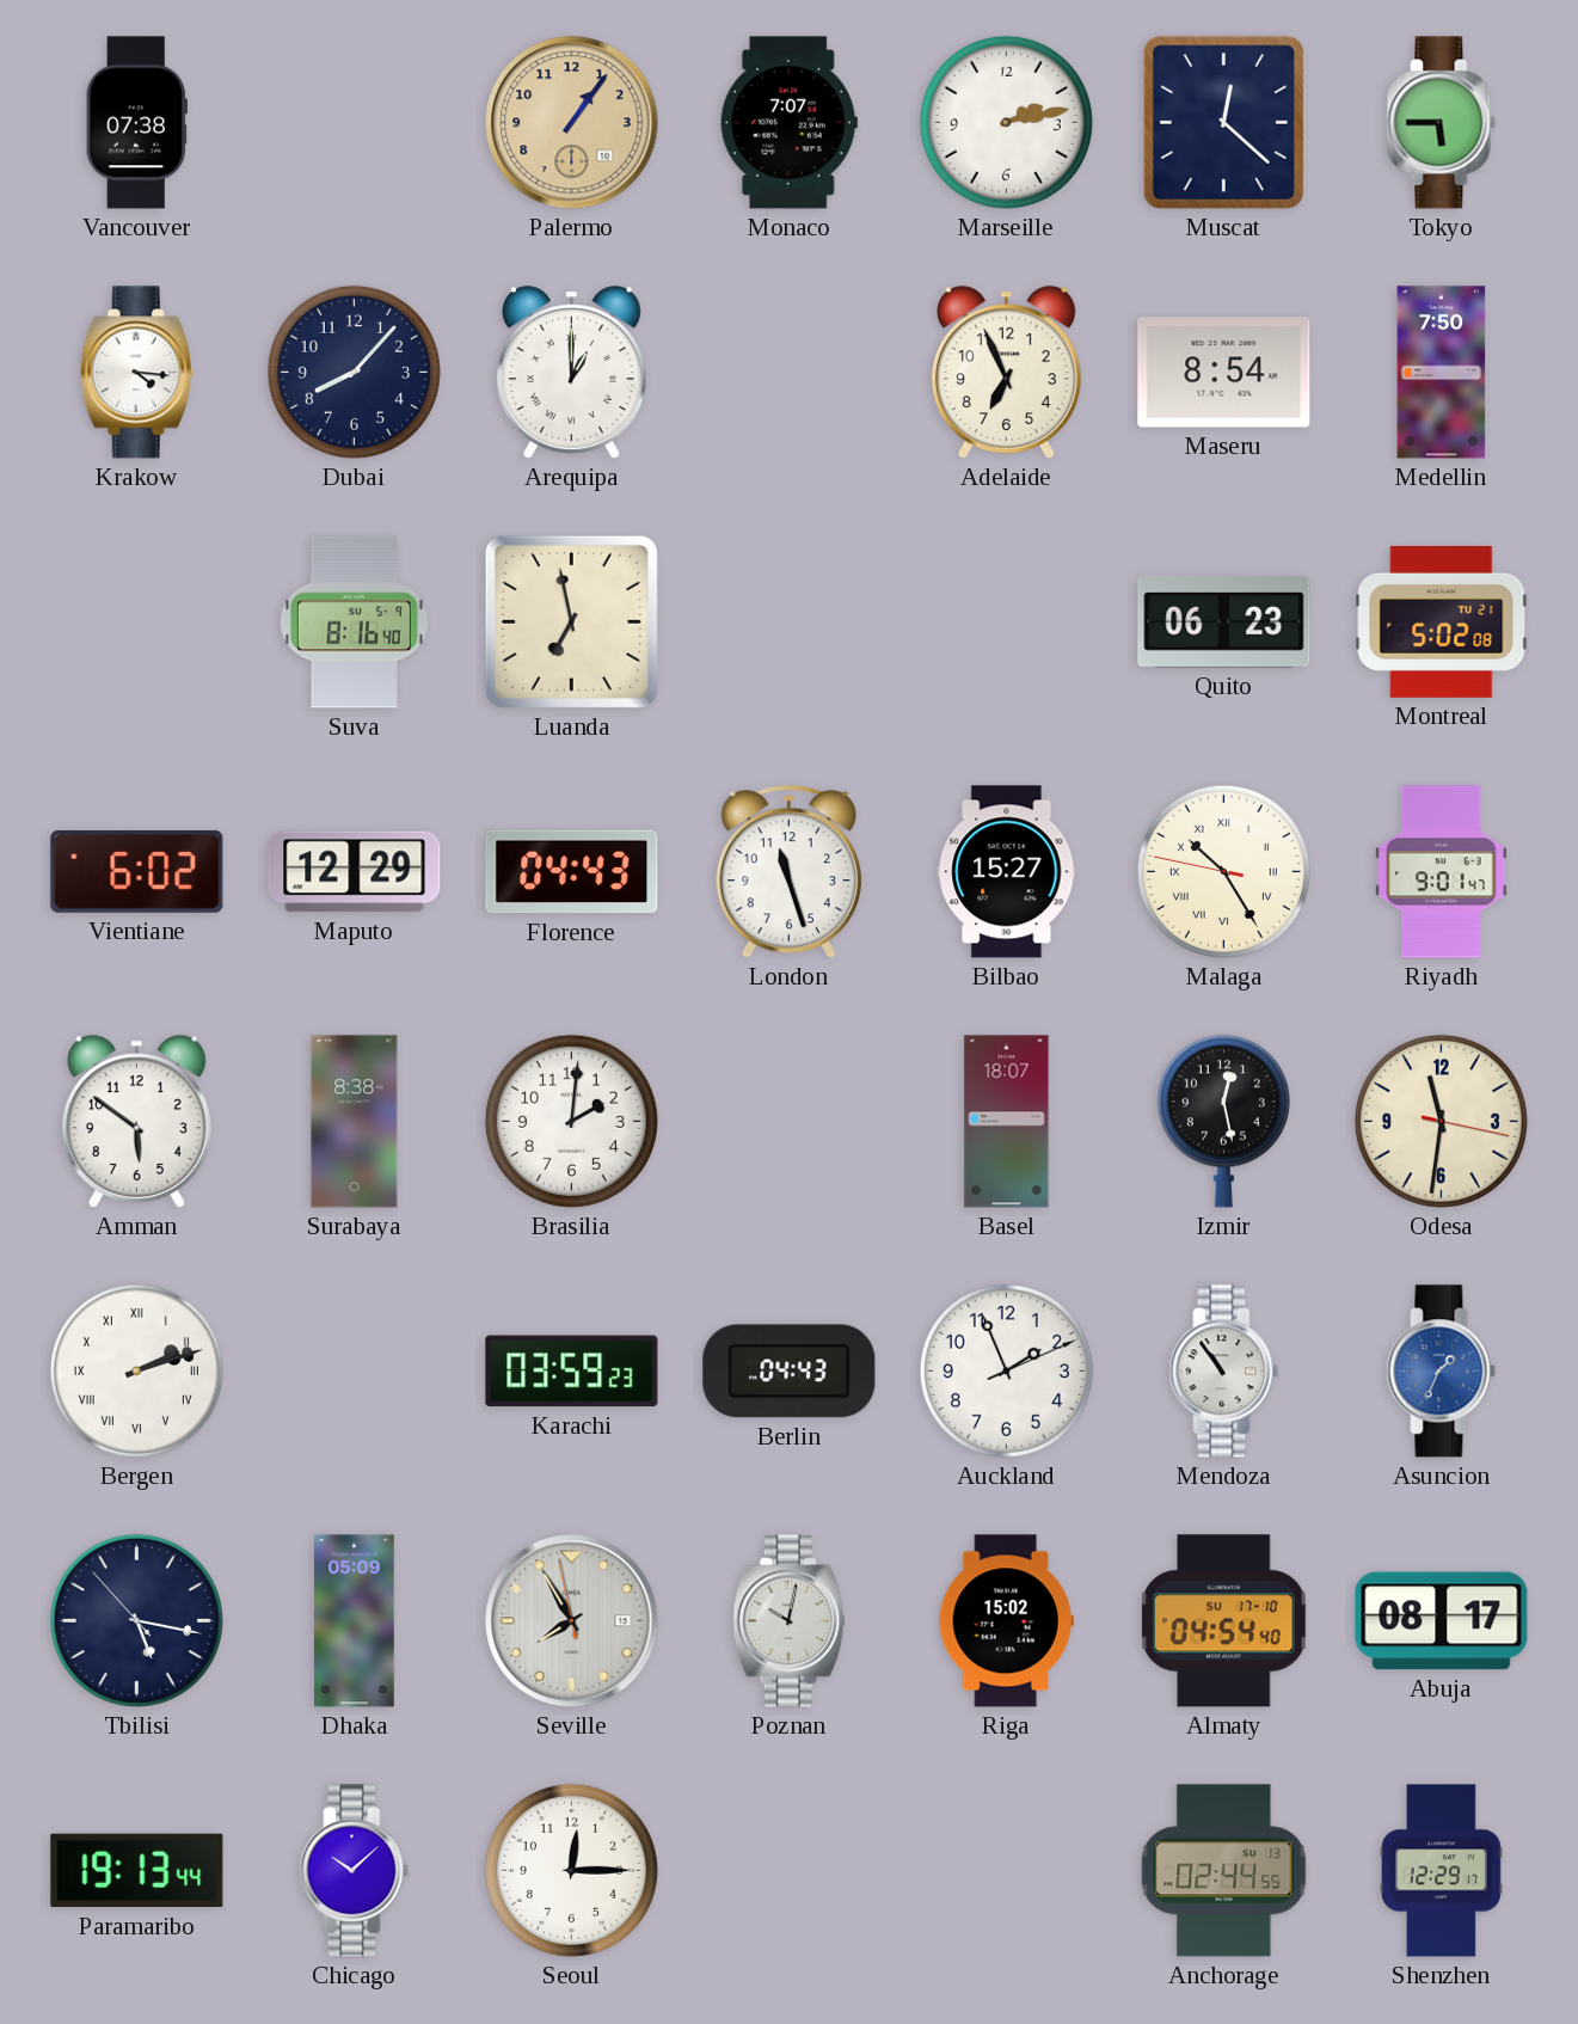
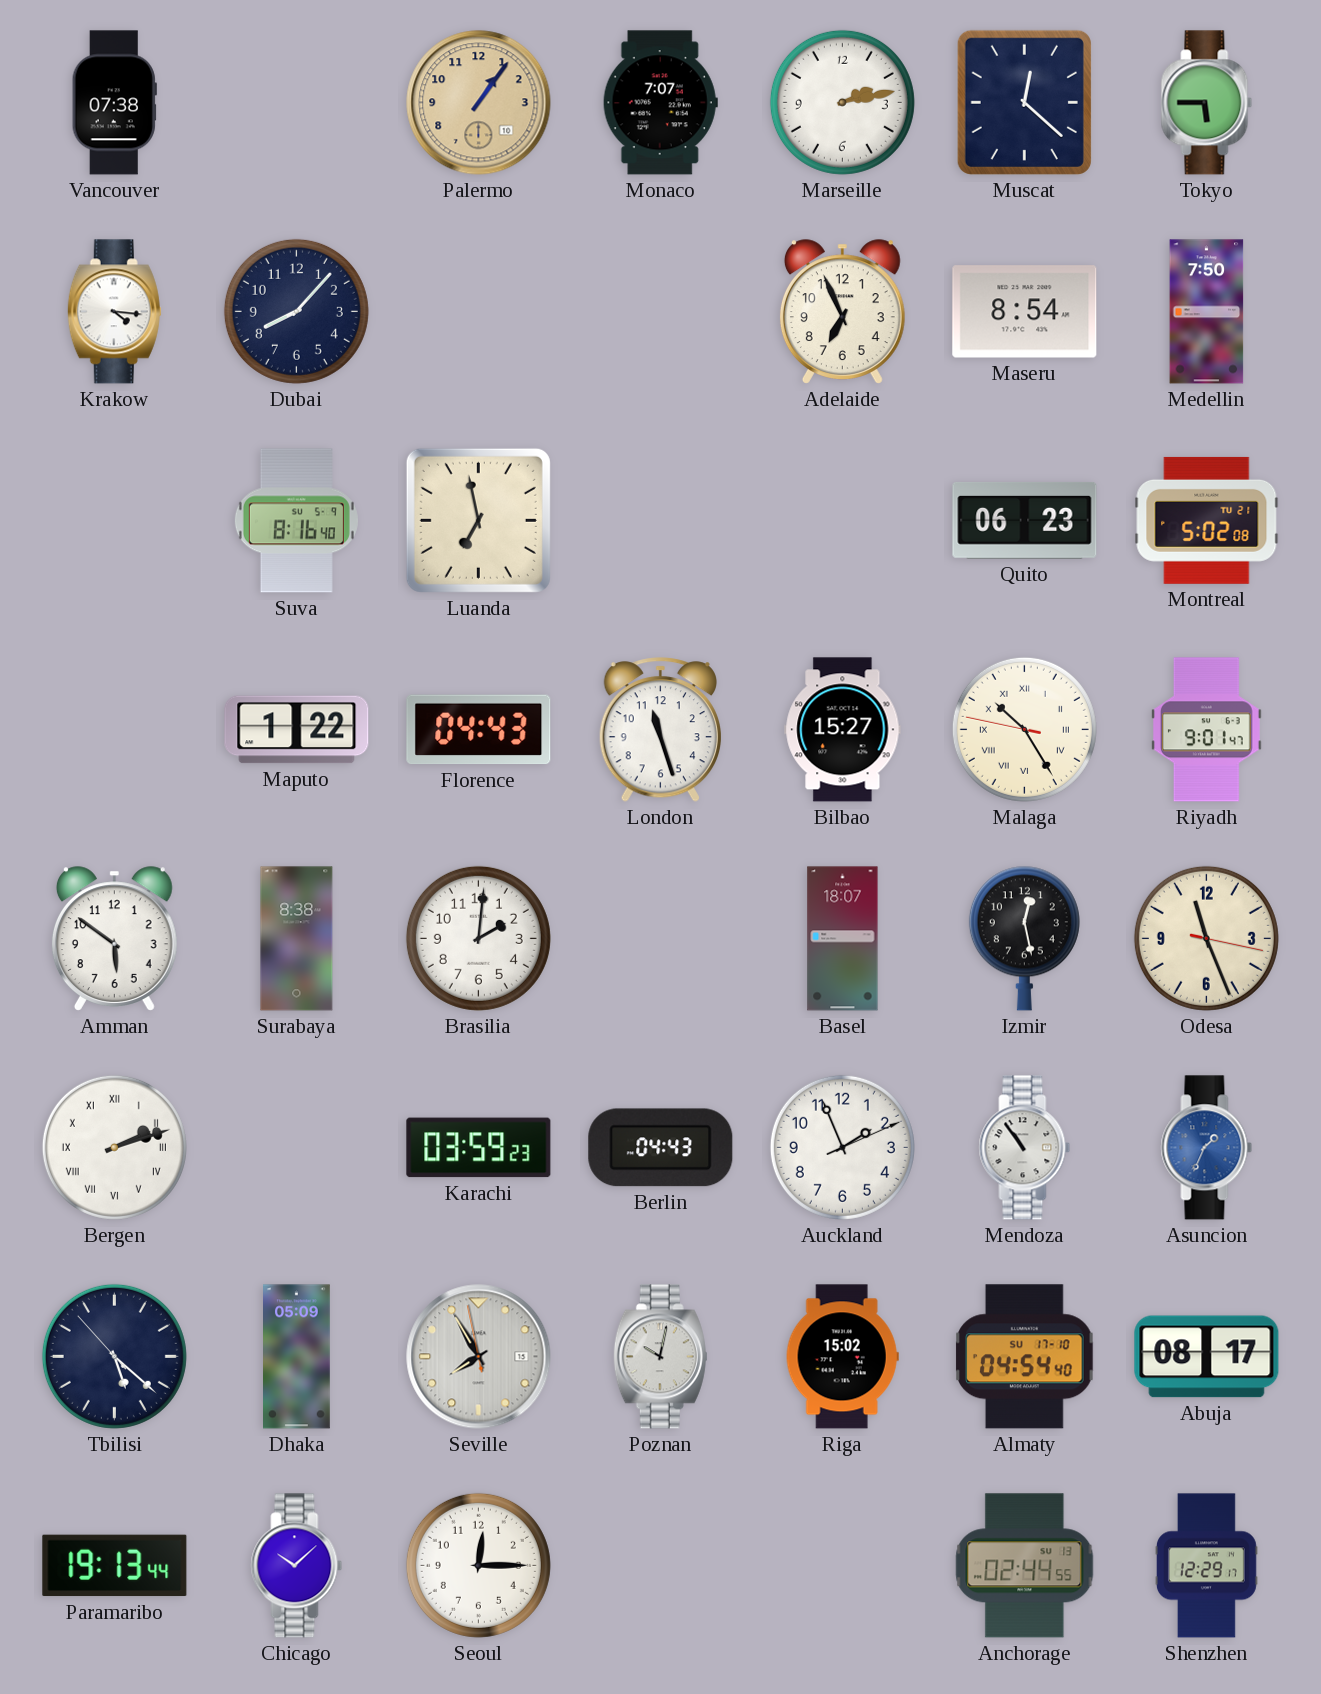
Arequipa: 1:00 -> none (571, 373)
Vientiane: 6:02 -> none (137, 871)
Maputo: 12:29 -> 1:22 (297, 730)
Odesa: 11:31 -> 11:26 (1206, 938)
Tbilisi: 5:16 -> 5:21 (114, 1356)
